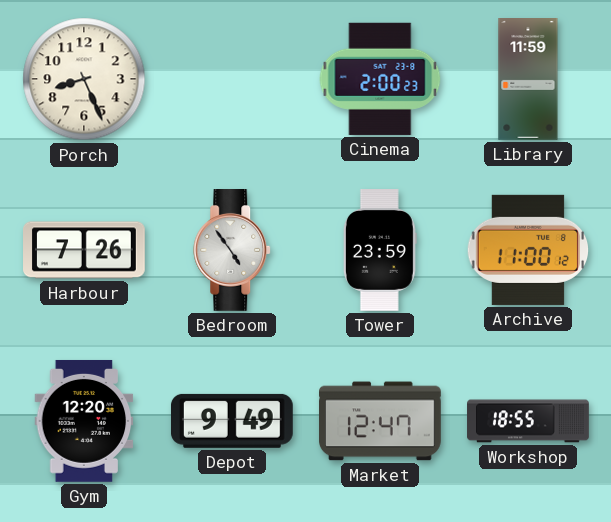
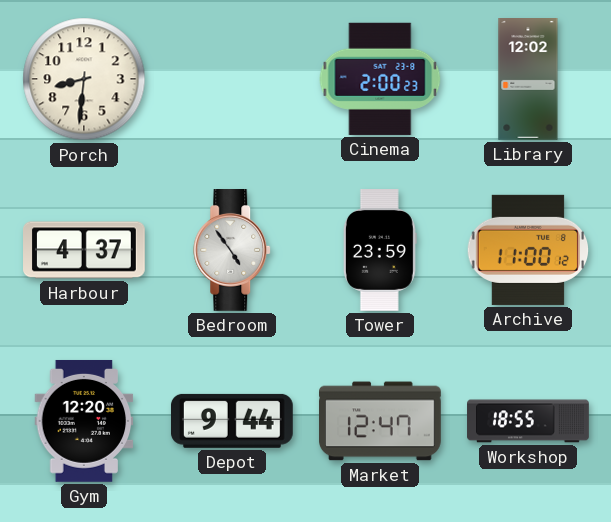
Porch: 8:26 -> 8:31 (84, 79)
Library: 11:59 -> 12:02 (528, 80)
Harbour: 7:26 -> 4:37 (85, 250)
Depot: 9:49 -> 9:44 (232, 421)
